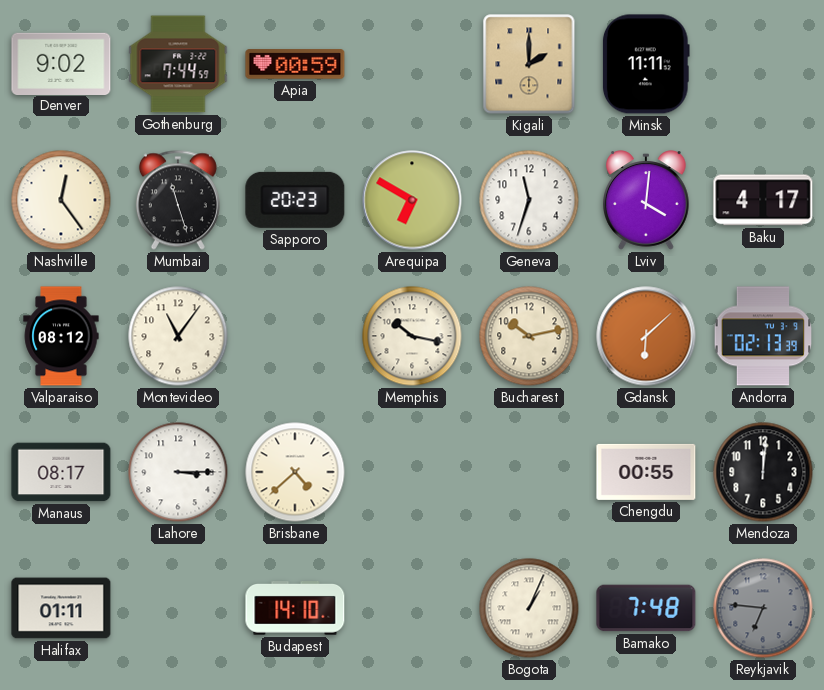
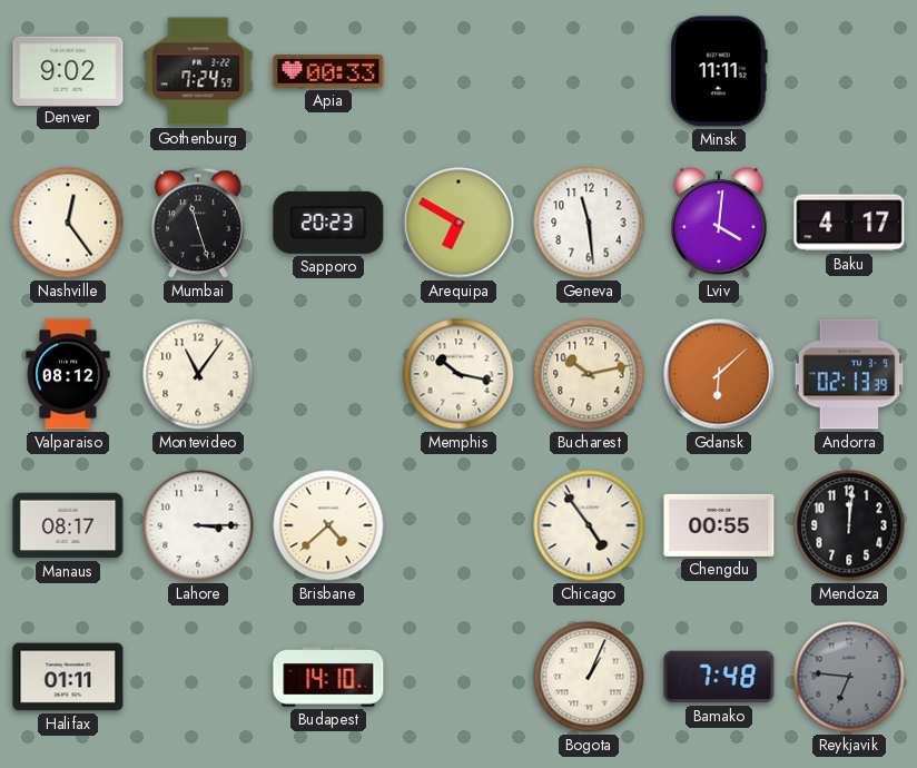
Gothenburg: 7:44 -> 7:24 (198, 71)
Apia: 00:59 -> 00:33 (328, 71)
Kigali: 2:00 -> none (529, 64)
Geneva: 11:33 -> 11:29 (589, 223)
Chicago: none -> 4:54 (589, 525)
